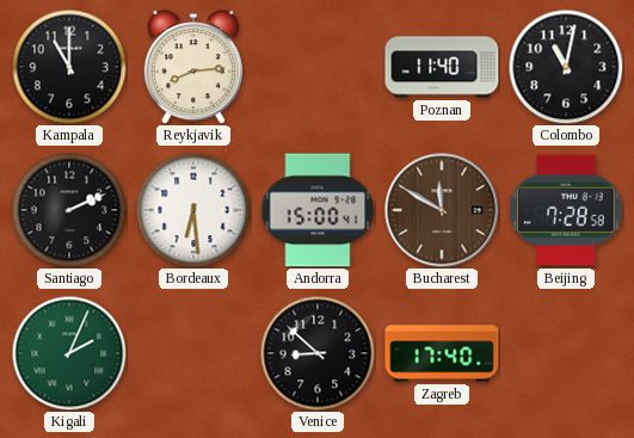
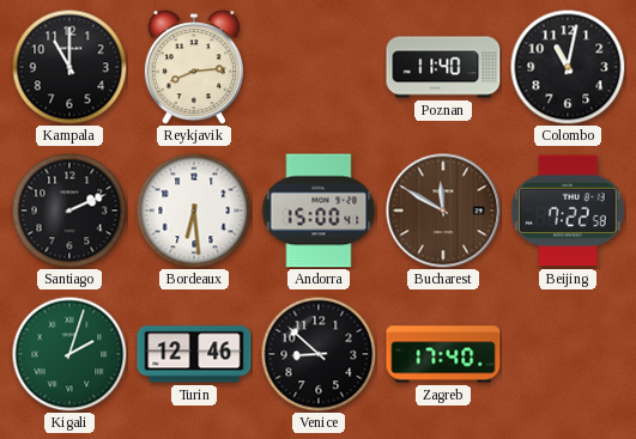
Beijing: 7:28 -> 7:22 (568, 211)
Kigali: 2:04 -> 2:03 (69, 354)
Turin: none -> 12:46 (194, 354)
